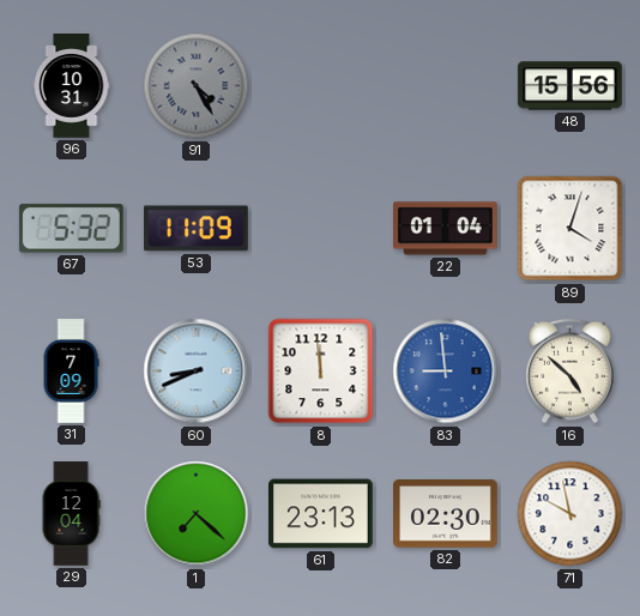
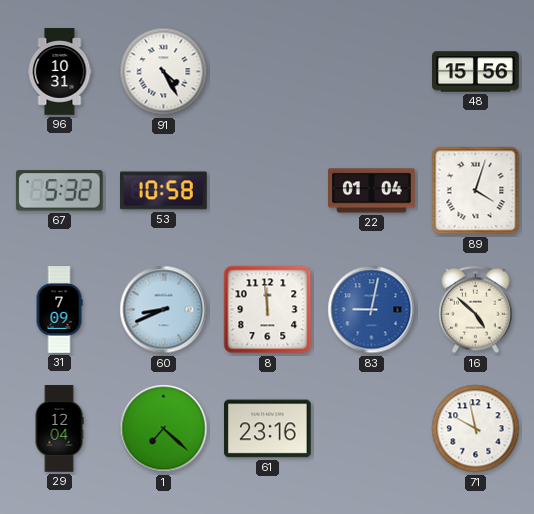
91 dial: grey -> white (164, 72)
53: 11:09 -> 10:58 (164, 191)
83: 8:59 -> 9:02 (372, 310)
61: 23:13 -> 23:16 (268, 429)
82: 02:30 -> none (446, 514)
